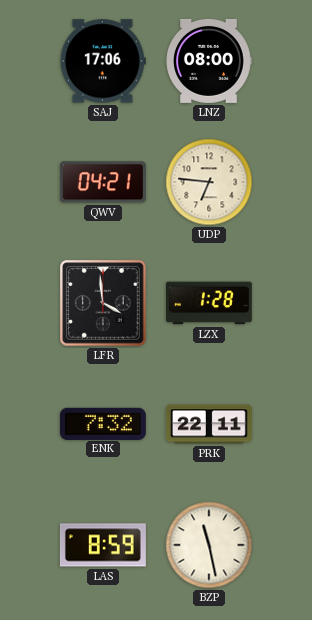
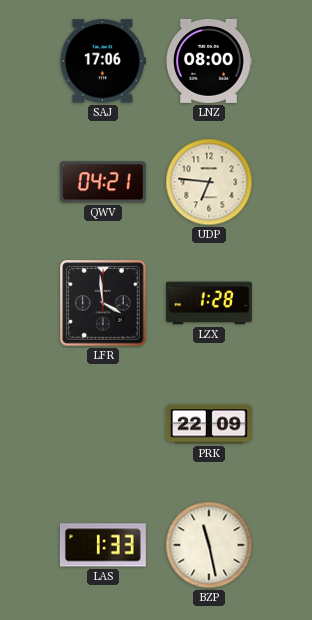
ENK: 7:32 -> none (103, 423)
PRK: 22:11 -> 22:09 (209, 424)
LAS: 8:59 -> 1:33 (103, 545)
